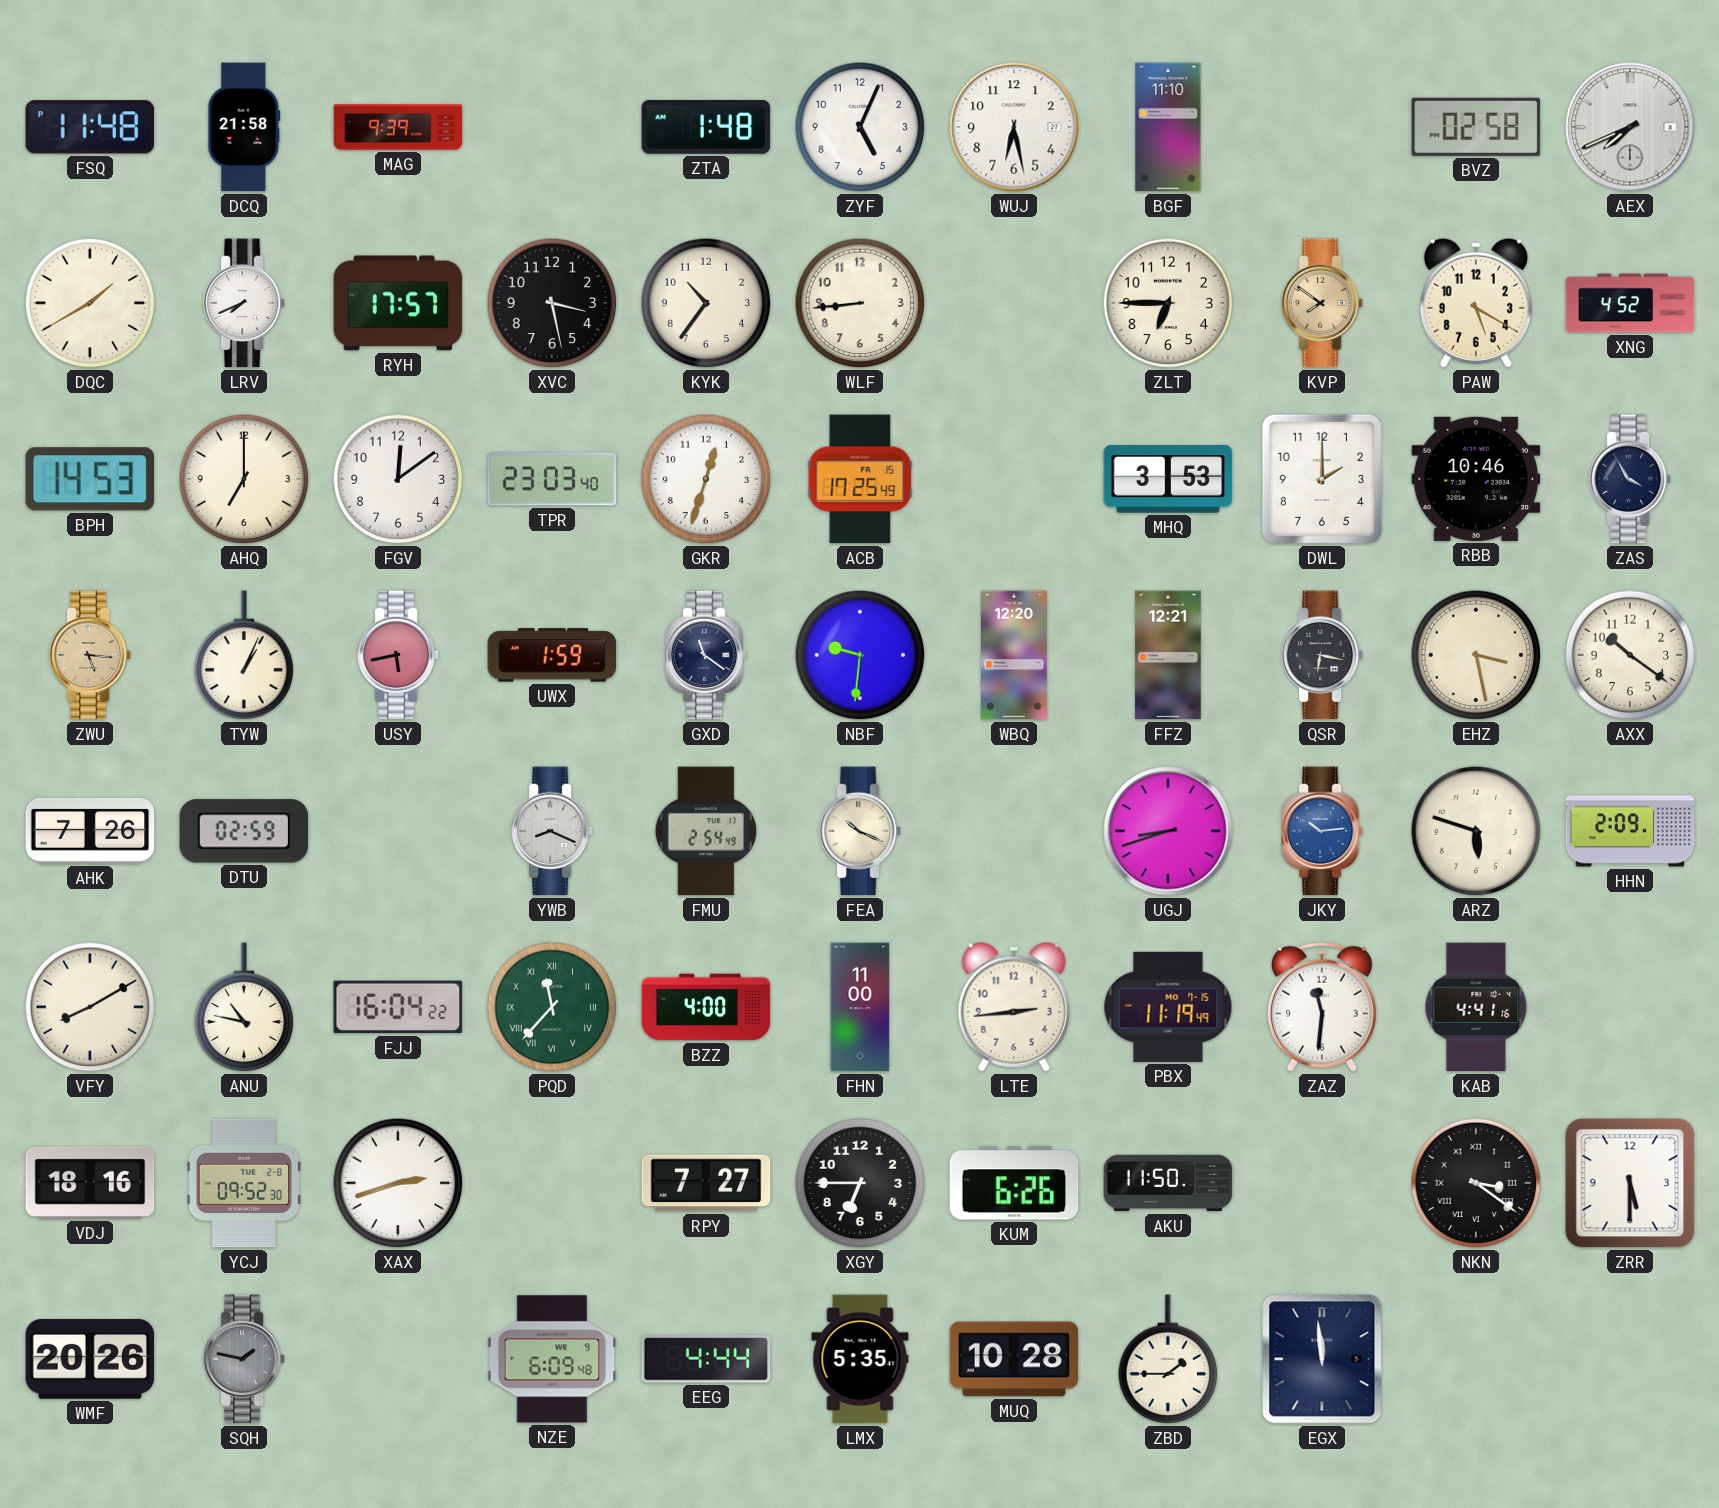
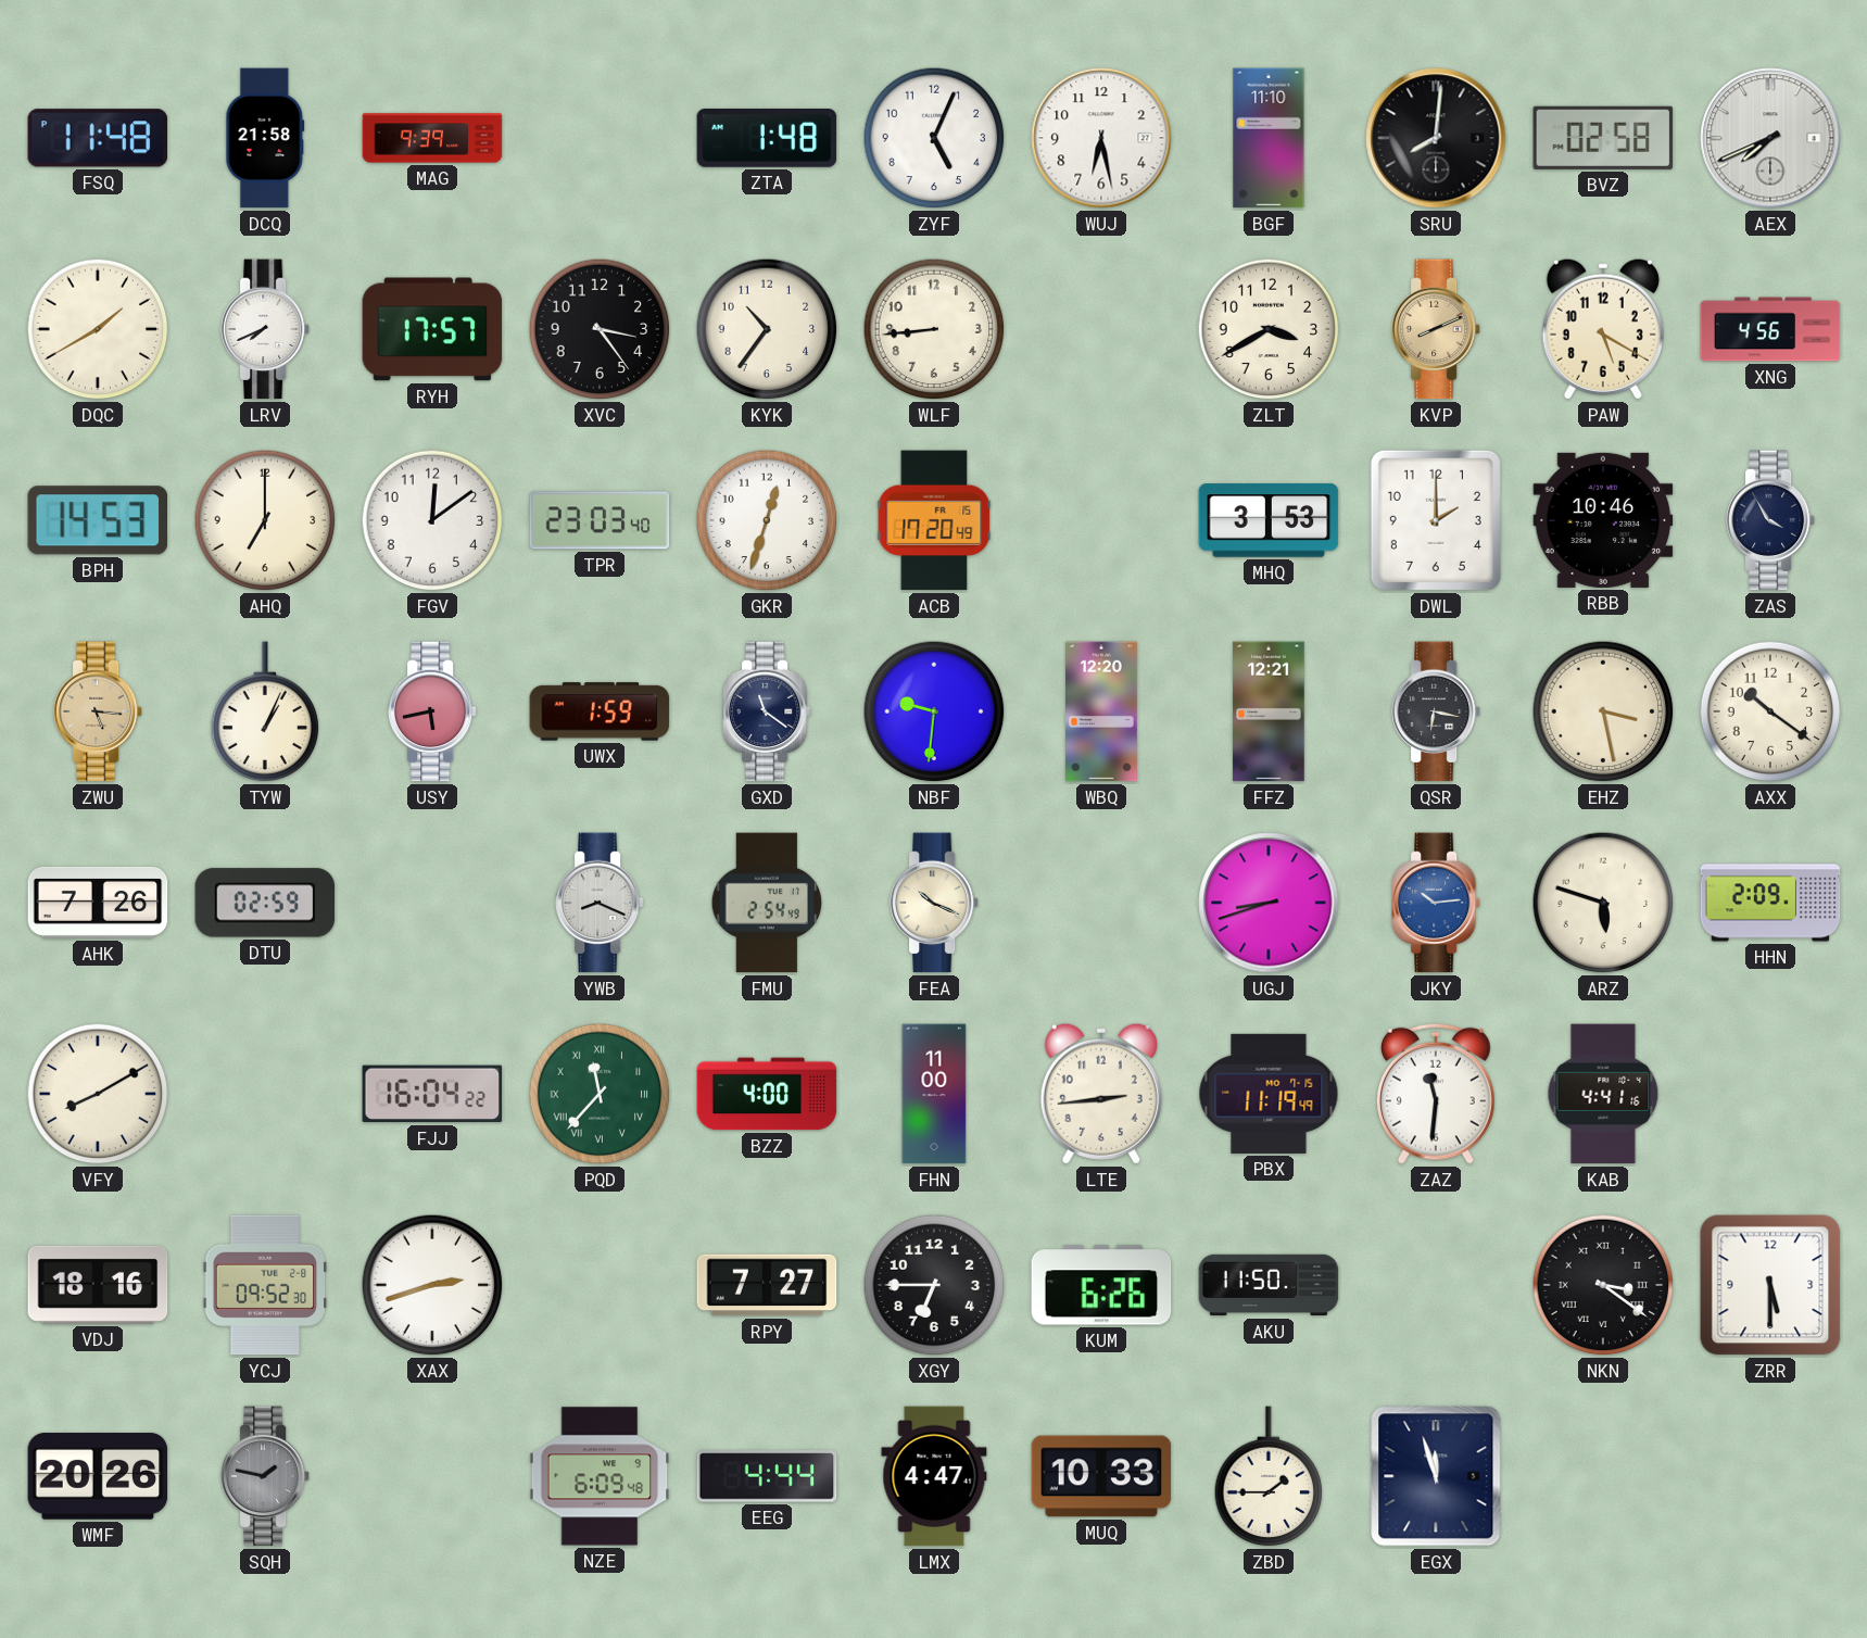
SRU: none -> 8:01 (1436, 138)
XVC: 3:28 -> 3:24 (600, 329)
ZLT: 6:45 -> 3:40 (1269, 329)
KVP: 7:51 -> 8:11 (1436, 329)
XNG: 4:52 -> 4:56 (1770, 329)
ACB: 17:25 -> 17:20 (934, 520)
ANU: 10:47 -> none (244, 1008)
LMX: 5:35 -> 4:47 (934, 1476)
MUQ: 10:28 -> 10:33 (1101, 1476)
EGX: 11:59 -> 11:57 (1436, 1476)
